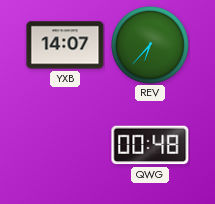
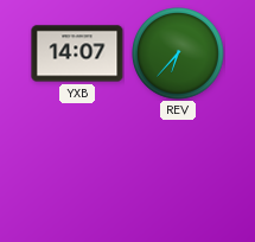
QWG: 00:48 -> none (150, 145)
